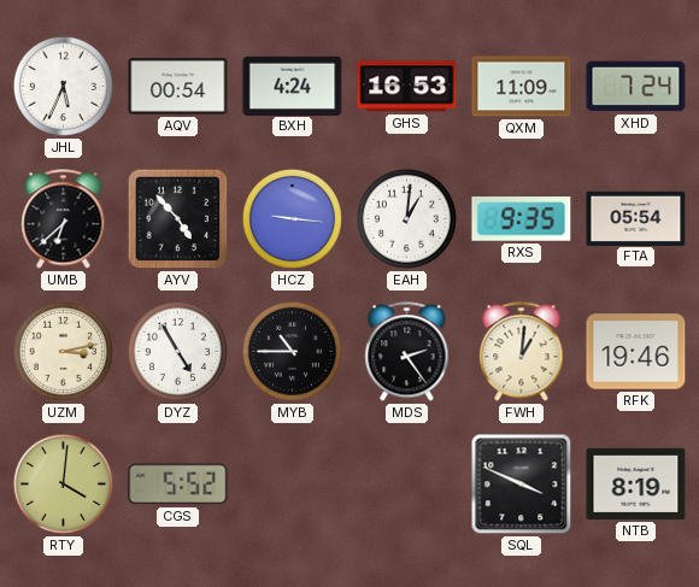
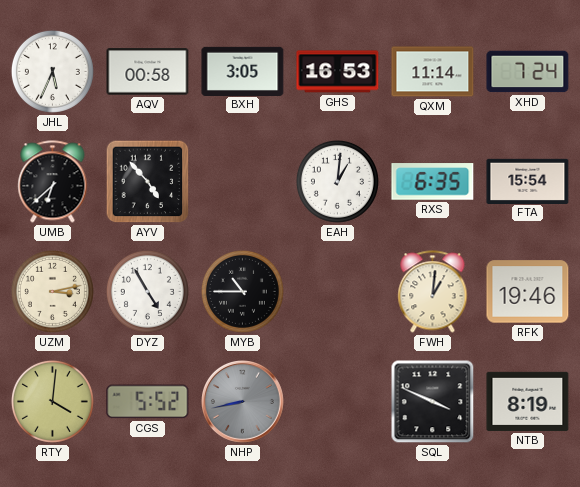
AQV: 00:54 -> 00:58 (148, 72)
BXH: 4:24 -> 3:05 (243, 71)
QXM: 11:09 -> 11:14 (433, 72)
HCZ: 9:16 -> none (292, 218)
RXS: 9:35 -> 6:35 (433, 182)
FTA: 05:54 -> 15:54 (528, 181)
MDS: 2:24 -> none (407, 352)
NHP: none -> 8:43 (243, 402)
